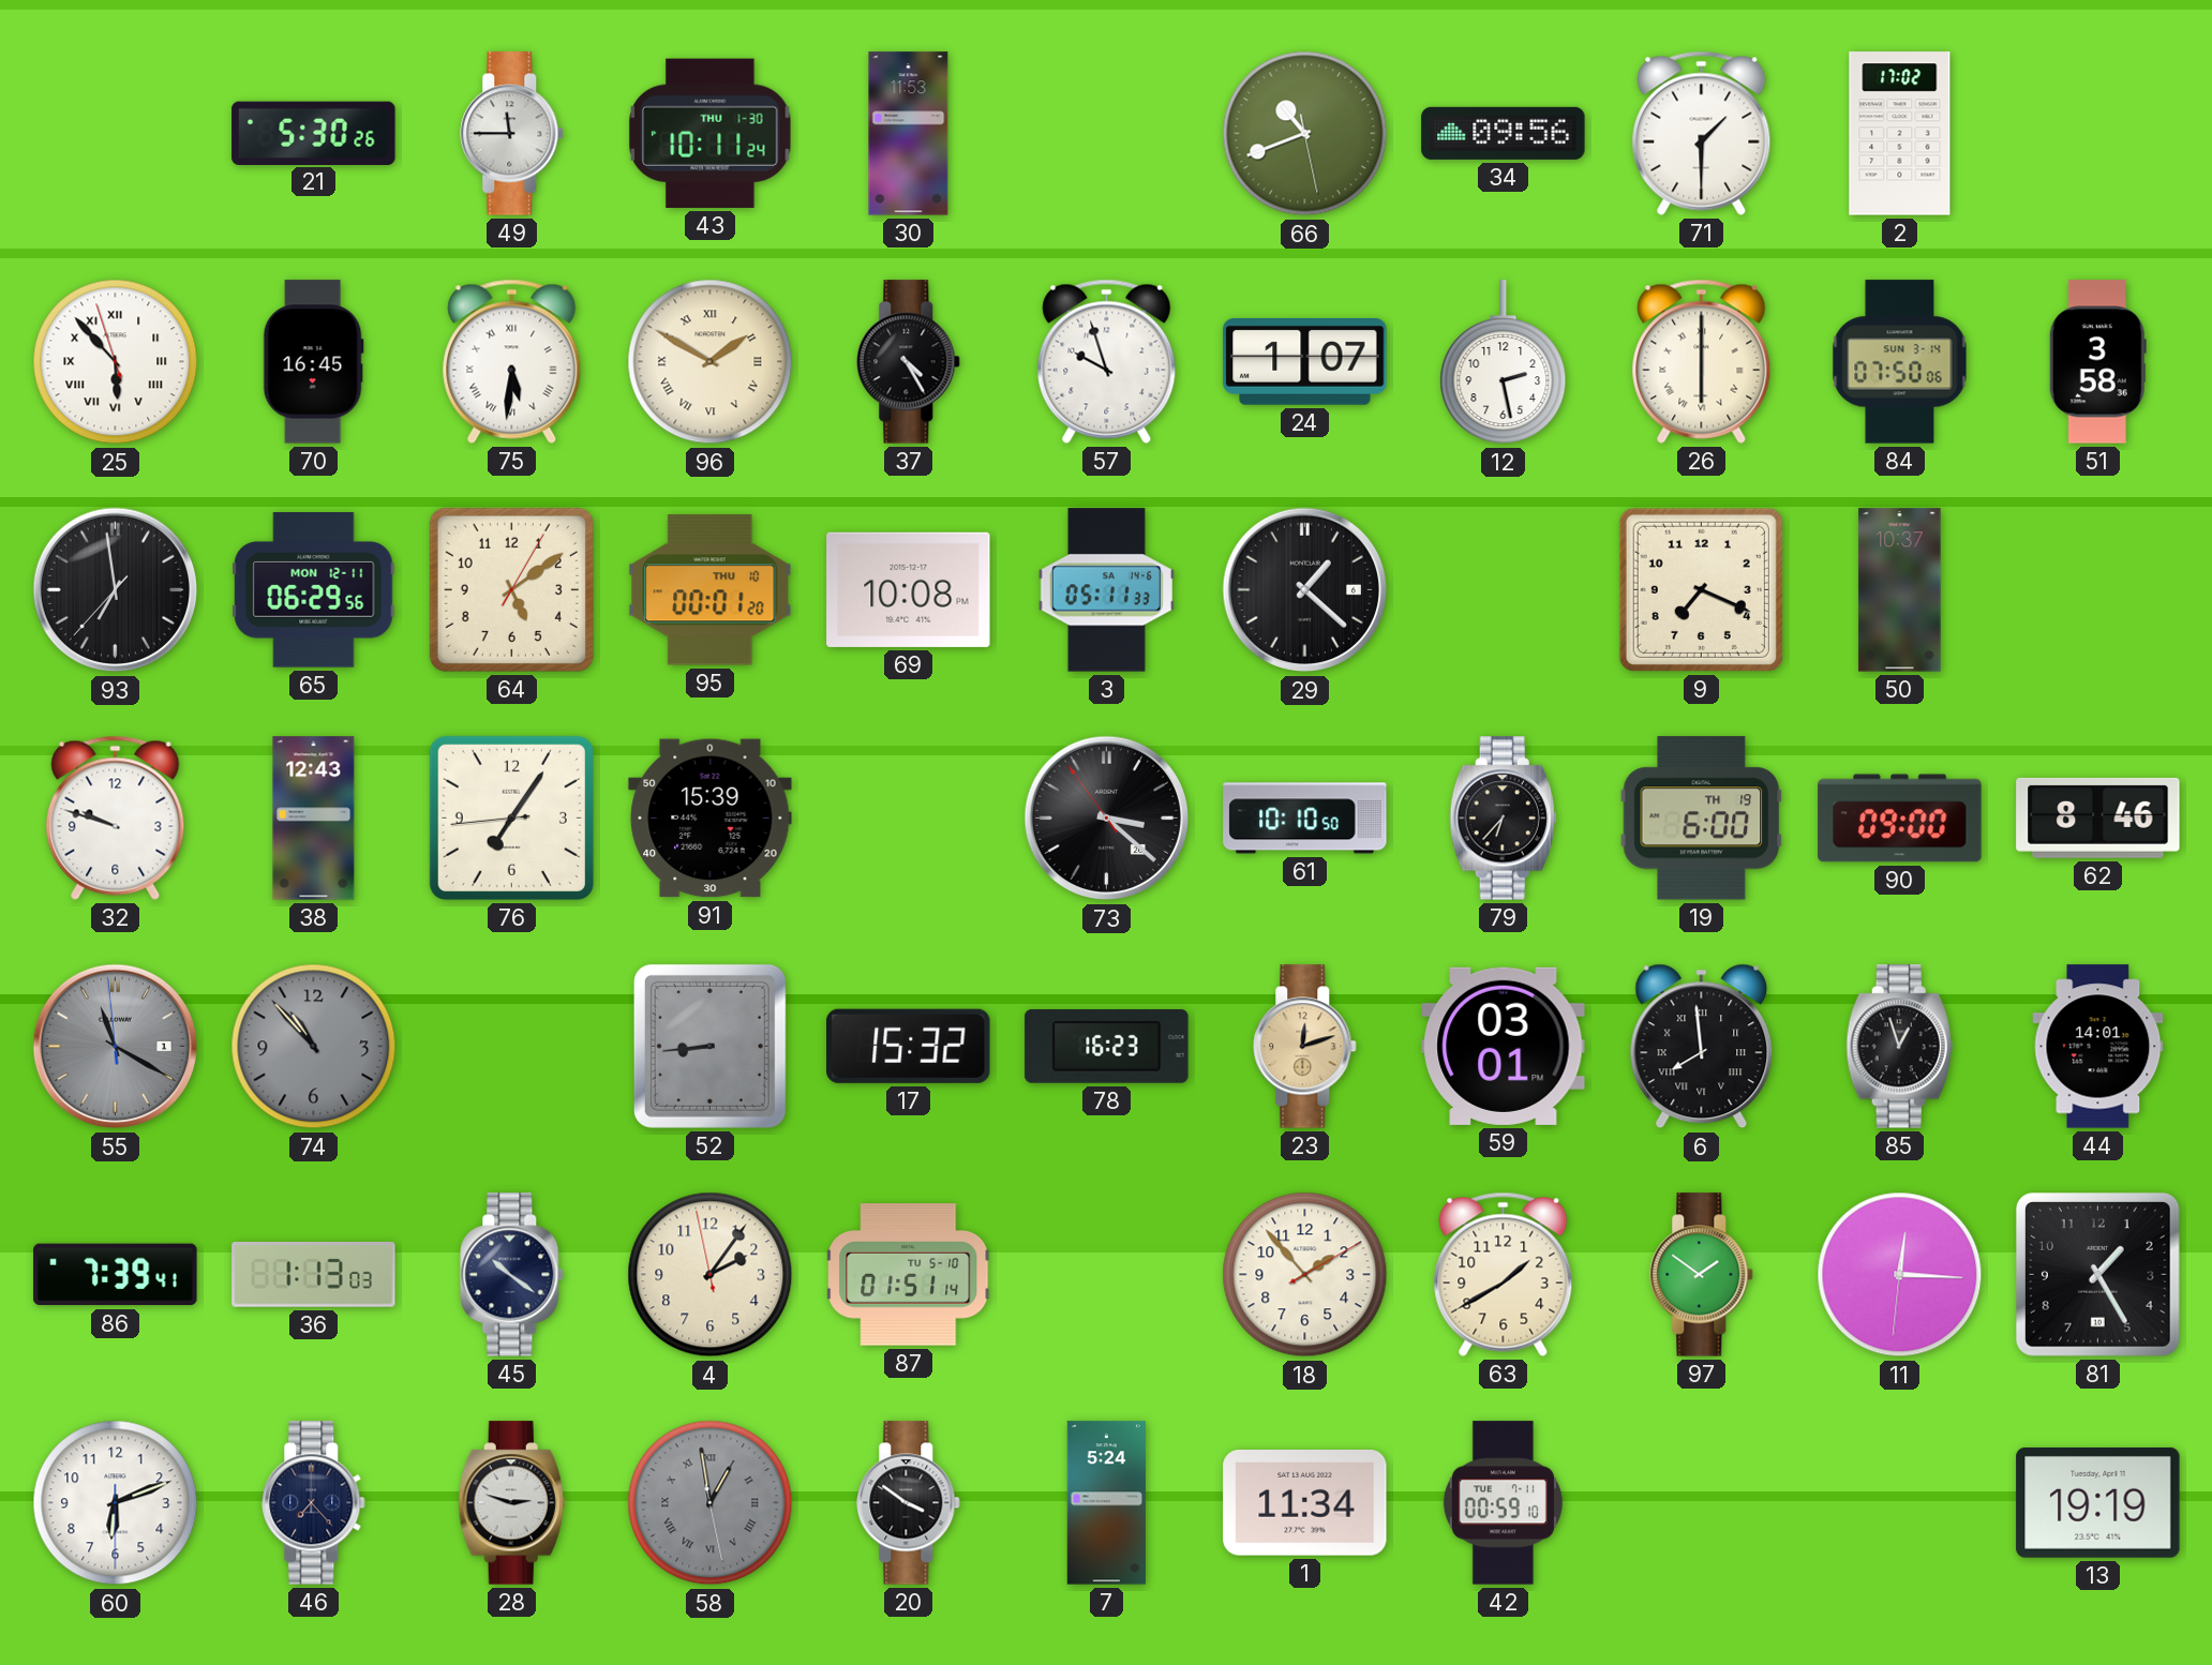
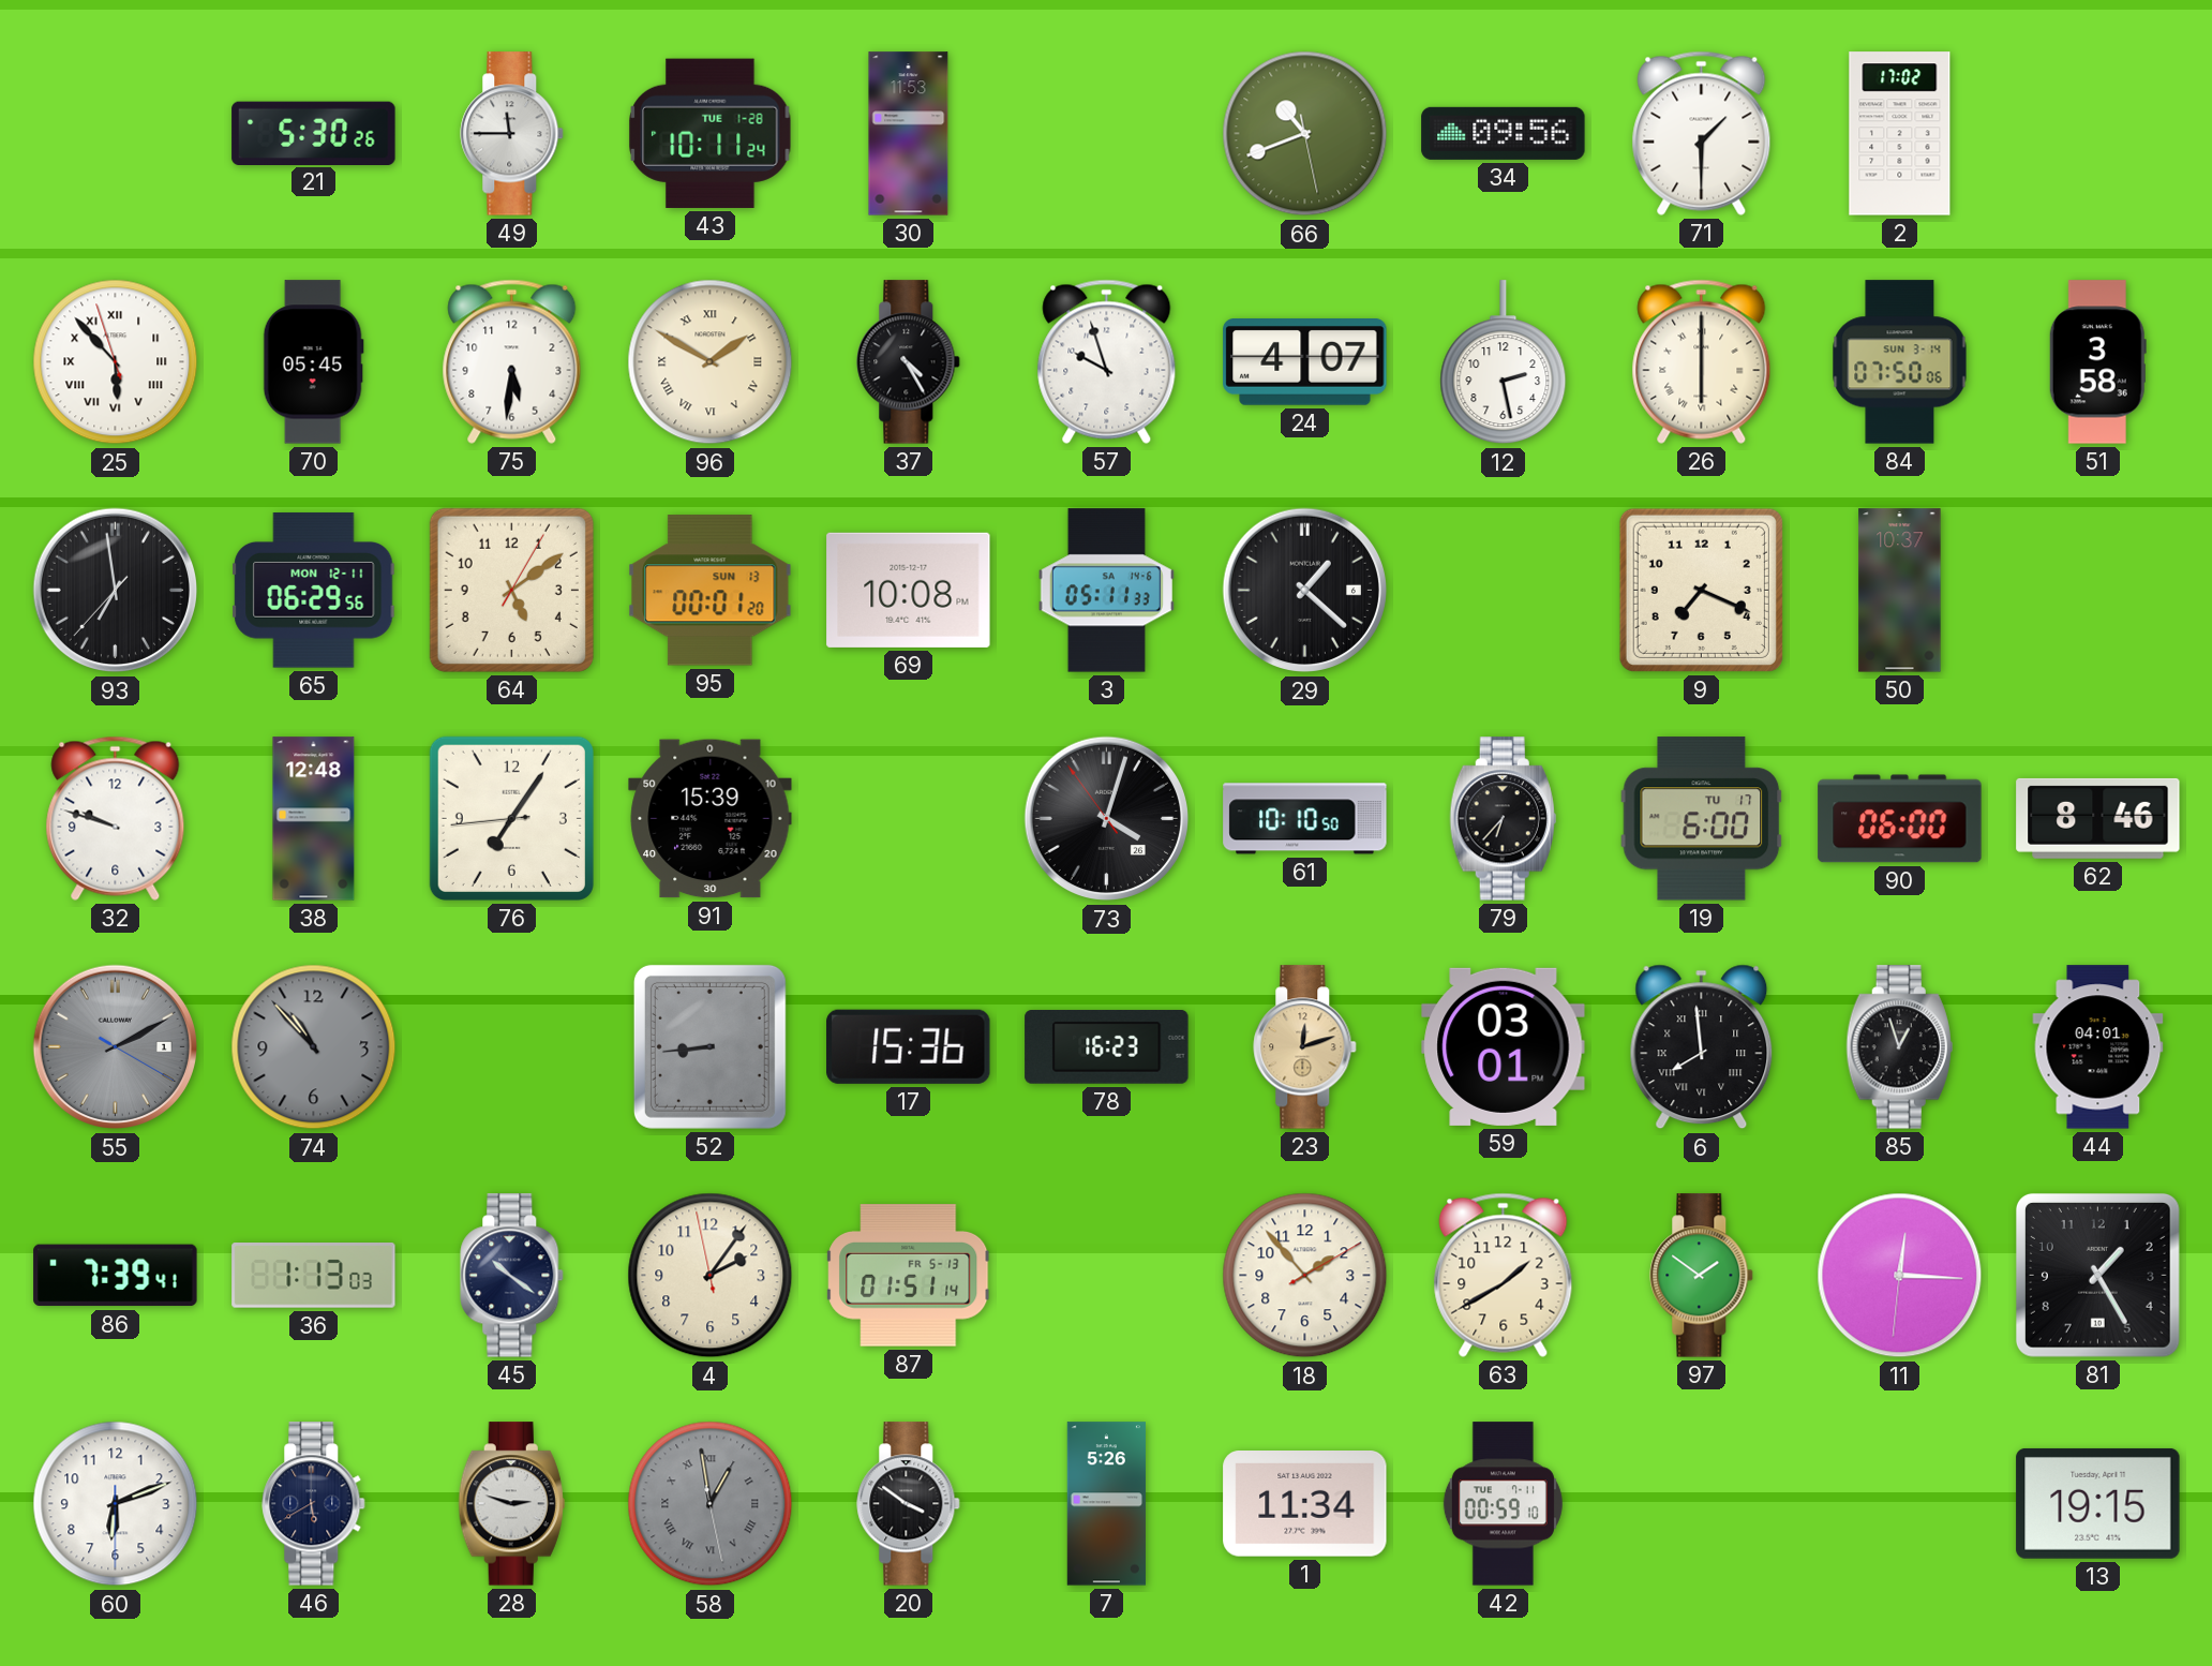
43 date: THU 1-30 -> TUE 1-28 (711, 133)
70: 16:45 -> 05:45 (313, 362)
75 numerals: Roman -> Arabic (512, 361)
24: 1:07 -> 4:07 (1305, 362)
95 date: THU 10 -> SUN 13 (711, 591)
38: 12:43 -> 12:48 (314, 819)
73: 3:21 -> 4:02 (1107, 819)
19 date: TH 19 -> TU 17 (1702, 819)
90: 09:00 -> 06:00 (1900, 819)
55: 11:19 -> 2:10 (116, 1047)
17: 15:32 -> 15:36 (909, 1046)
44: 14:01 -> 04:01 (2098, 1047)
87 date: TU 5-10 -> FR 5-13 (909, 1276)
46: 7:23 -> 5:40 (314, 1504)
7: 5:24 -> 5:26 (1106, 1504)
13: 19:19 -> 19:15 (2098, 1503)
